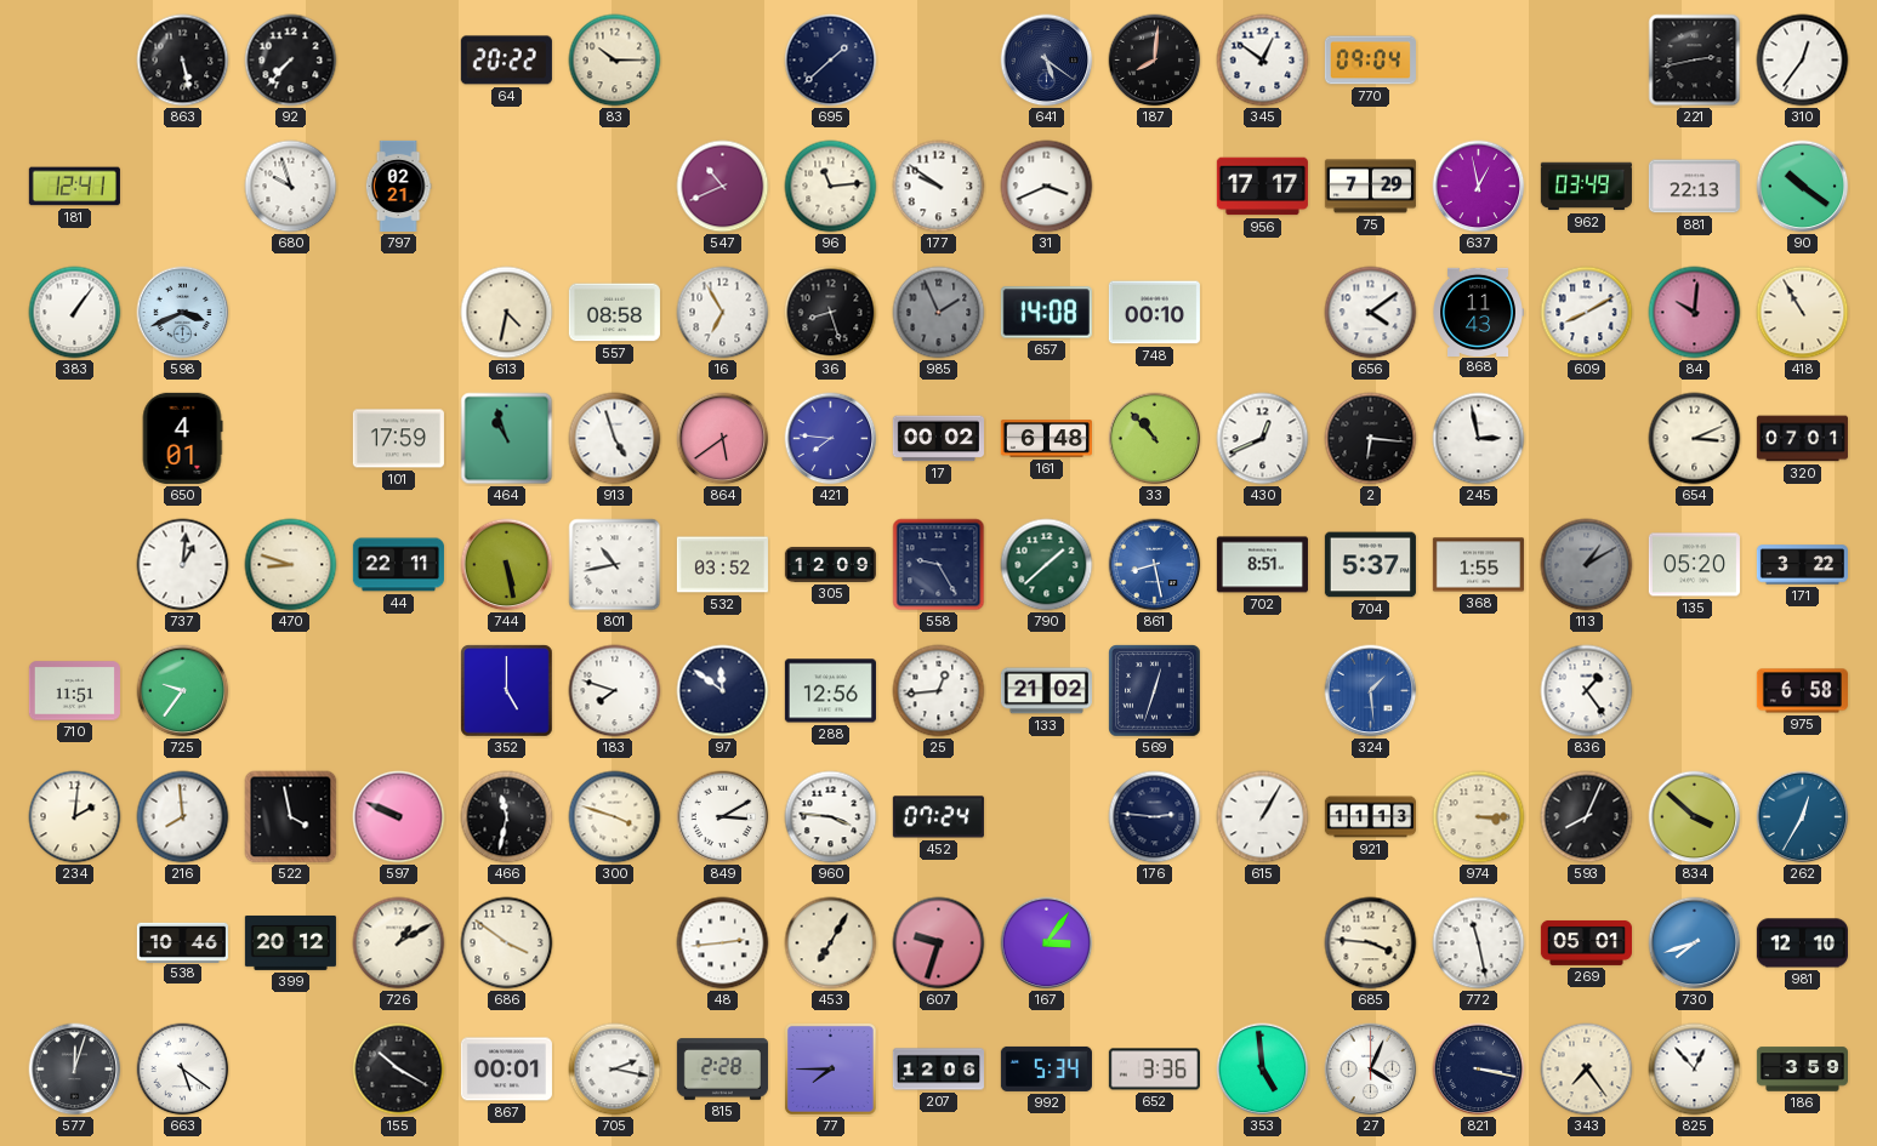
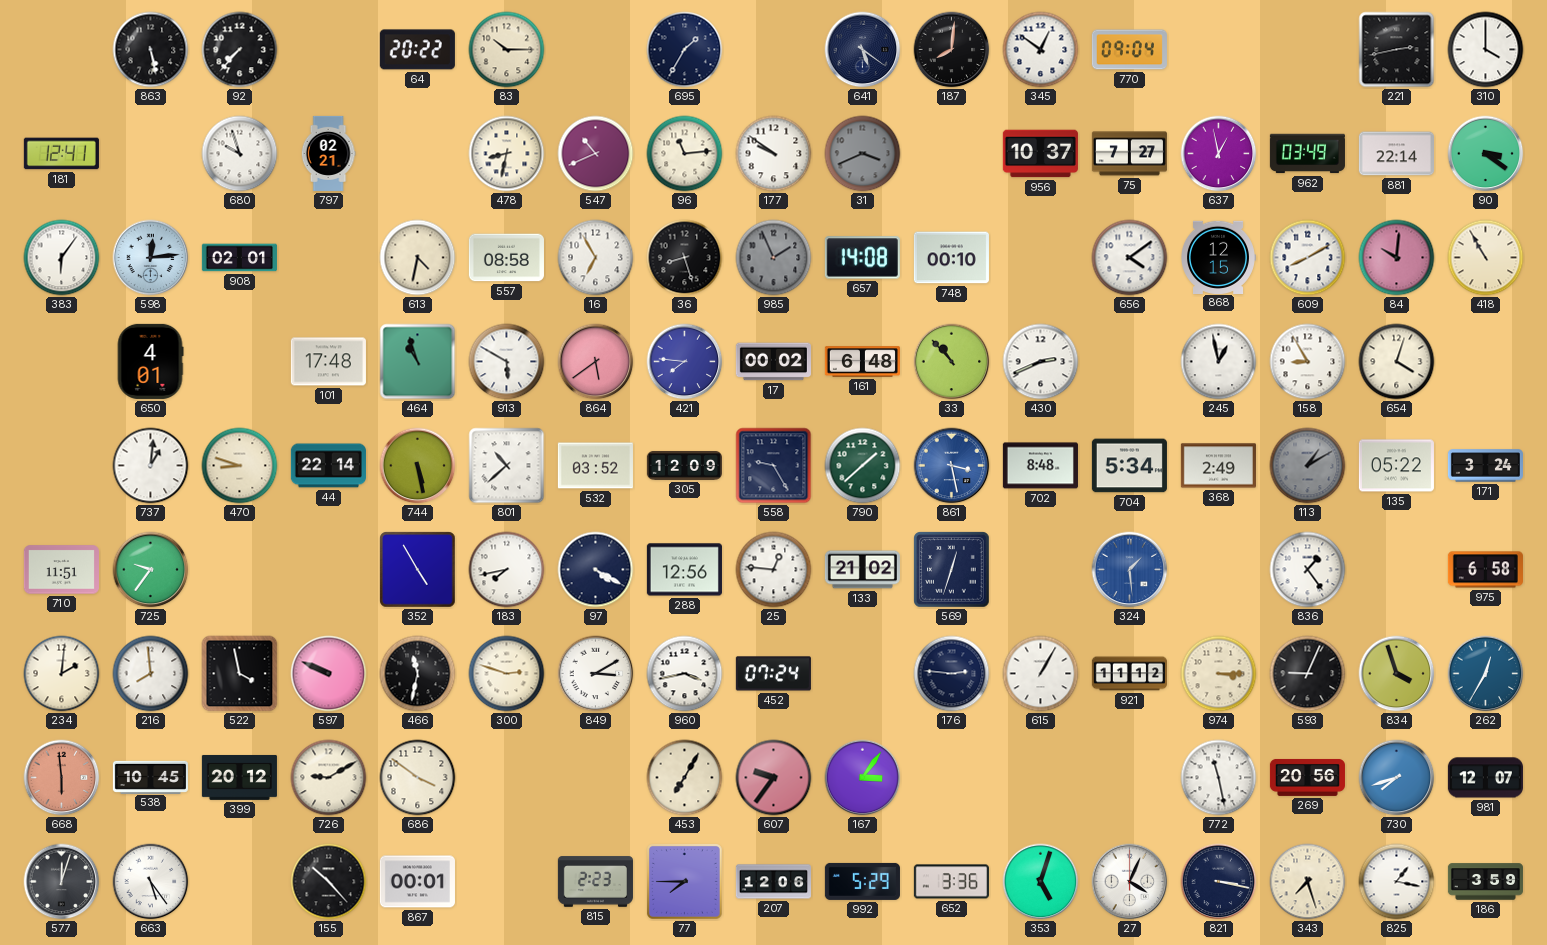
695: 1:38 -> 1:35 (685, 50)
310: 12:36 -> 4:00 (1486, 50)
478: none -> 8:32 (507, 154)
31 dial: white -> grey (863, 154)
956: 17:17 -> 10:37 (1040, 154)
75: 7:29 -> 7:27 (1129, 154)
881: 22:13 -> 22:14 (1396, 154)
90: 10:21 -> 3:21 (1486, 154)
383: 1:06 -> 6:06 (62, 258)
598: 3:41 -> 12:14 (151, 258)
908: none -> 02:01 (239, 258)
868: 11:43 -> 12:15 (1219, 257)
101: 17:59 -> 17:48 (328, 362)
913: 4:57 -> 5:50 (507, 362)
430: 12:41 -> 2:41 (1041, 362)
2: 6:16 -> none (1371, 439)
245: 2:58 -> 12:58 (1219, 362)
158: none -> 8:55 (1308, 362)
654: 3:11 -> 4:03 (1397, 362)
320: 07:01 -> none (1802, 439)
44: 22:11 -> 22:14 (328, 466)
801: 10:43 -> 10:38 (507, 466)
861: 8:28 -> 3:28 (952, 466)
702: 8:51 -> 8:48 (1040, 466)
704: 5:37 -> 5:34 (1129, 466)
368: 1:55 -> 2:49 (1218, 466)
135: 05:20 -> 05:22 (1396, 466)
171: 3:22 -> 3:24 (1485, 466)
352: 5:00 -> 4:55 (418, 570)
183: 7:48 -> 7:43 (507, 570)
97: 11:51 -> 4:20 (596, 570)
25: 12:44 -> 12:46 (774, 570)
300: 3:48 -> 2:48 (507, 674)
960: 3:46 -> 3:43 (685, 674)
921: 11:13 -> 11:12 (1129, 674)
593: 8:04 -> 9:04 (1308, 674)
834: 3:52 -> 3:57 (1397, 674)
668: none -> 5:59 (62, 778)
538: 10:46 -> 10:45 (150, 777)
726: 1:10 -> 9:10 (329, 778)
48: 2:44 -> none (723, 943)
607: 9:33 -> 9:36 (774, 778)
685: 3:46 -> none (1371, 943)
269: 05:01 -> 20:56 (1307, 777)
981: 12:10 -> 12:07 (1485, 778)
663: 5:21 -> 5:24 (151, 882)
155: 10:20 -> 10:23 (329, 882)
705: 2:17 -> none (615, 1070)
815: 2:28 -> 2:23 (595, 882)
992: 5:34 -> 5:29 (862, 881)
353: 4:59 -> 5:03 (1041, 882)
343: 7:24 -> 7:27 (1308, 882)
825: 12:53 -> 1:17 (1397, 882)
